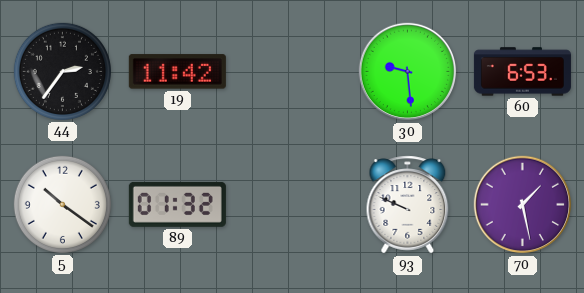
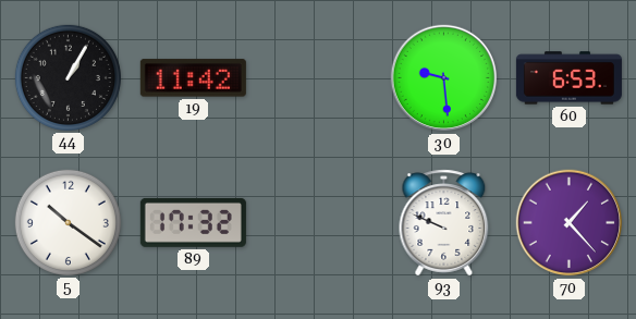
44: 2:36 -> 1:05 (68, 77)
89: 01:32 -> 17:32 (193, 222)
70: 1:28 -> 1:23 (570, 223)
